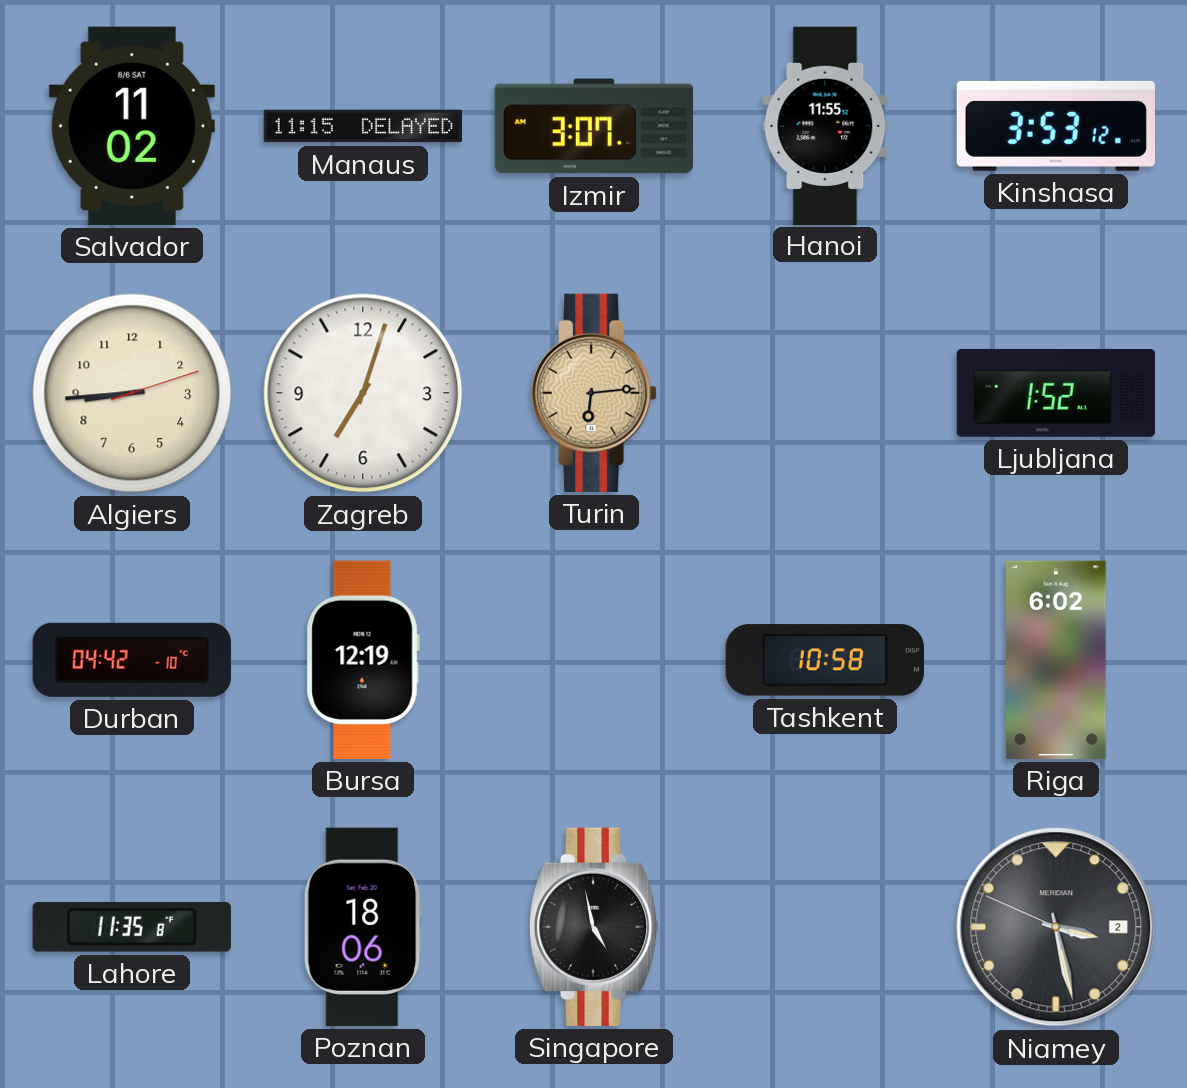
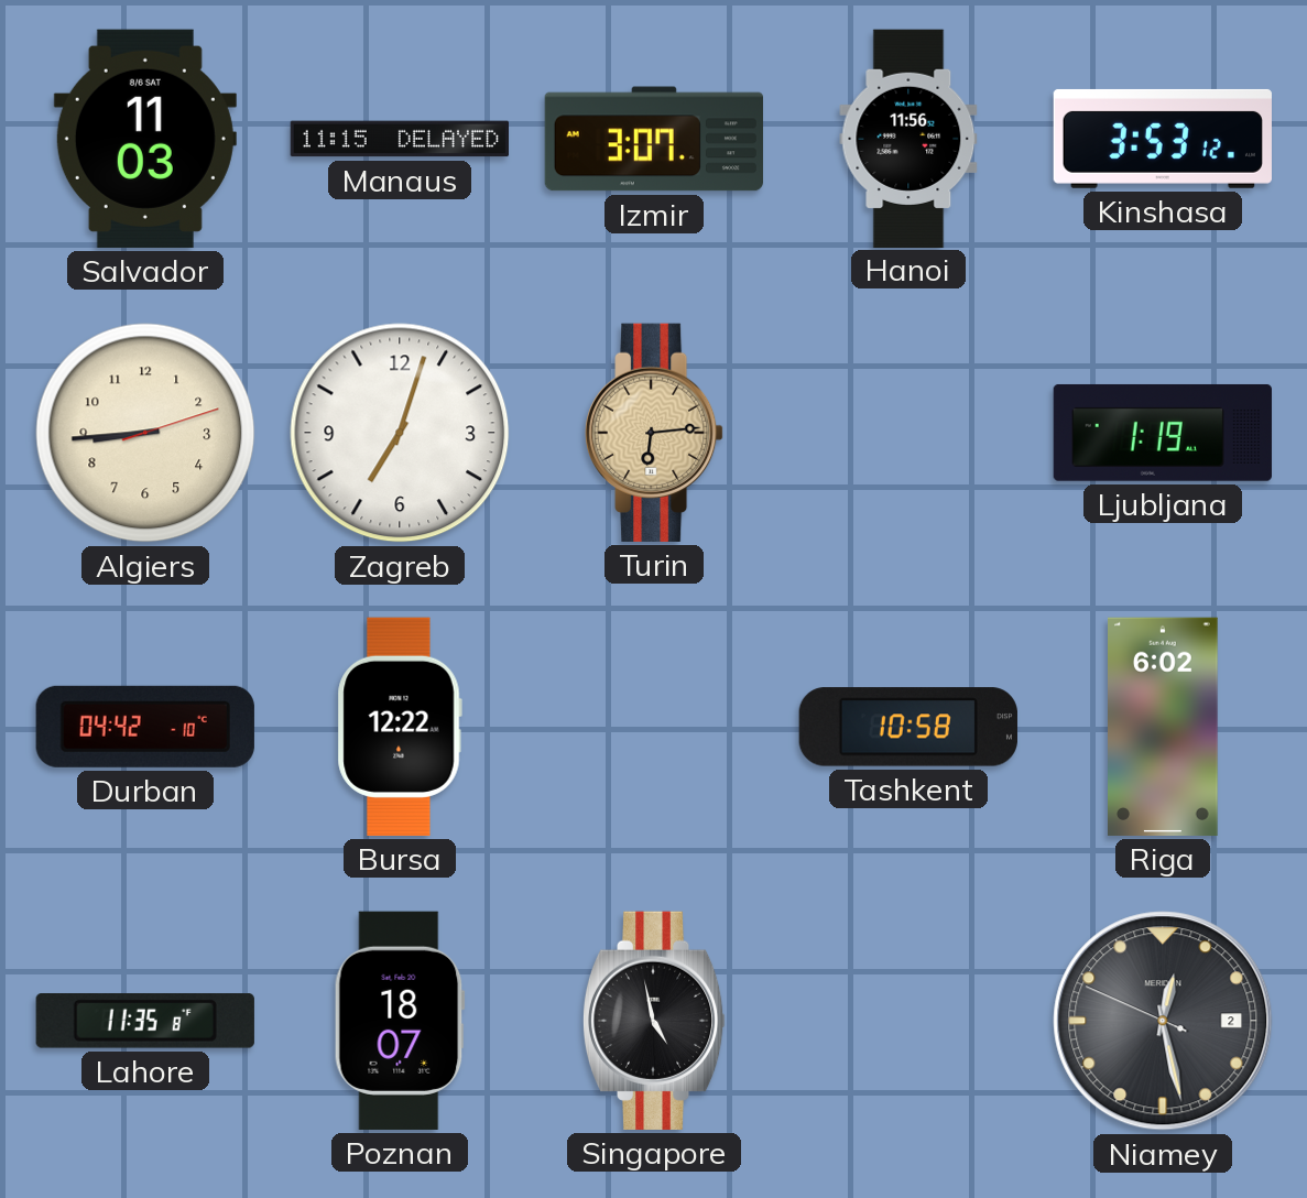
Salvador: 11:02 -> 11:03 (145, 139)
Hanoi: 11:55 -> 11:56 (908, 138)
Ljubljana: 1:52 -> 1:19 (1163, 433)
Bursa: 12:19 -> 12:22 (400, 727)
Poznan: 18:06 -> 18:07 (400, 1021)
Niamey: 3:27 -> 12:27 (1163, 1021)
